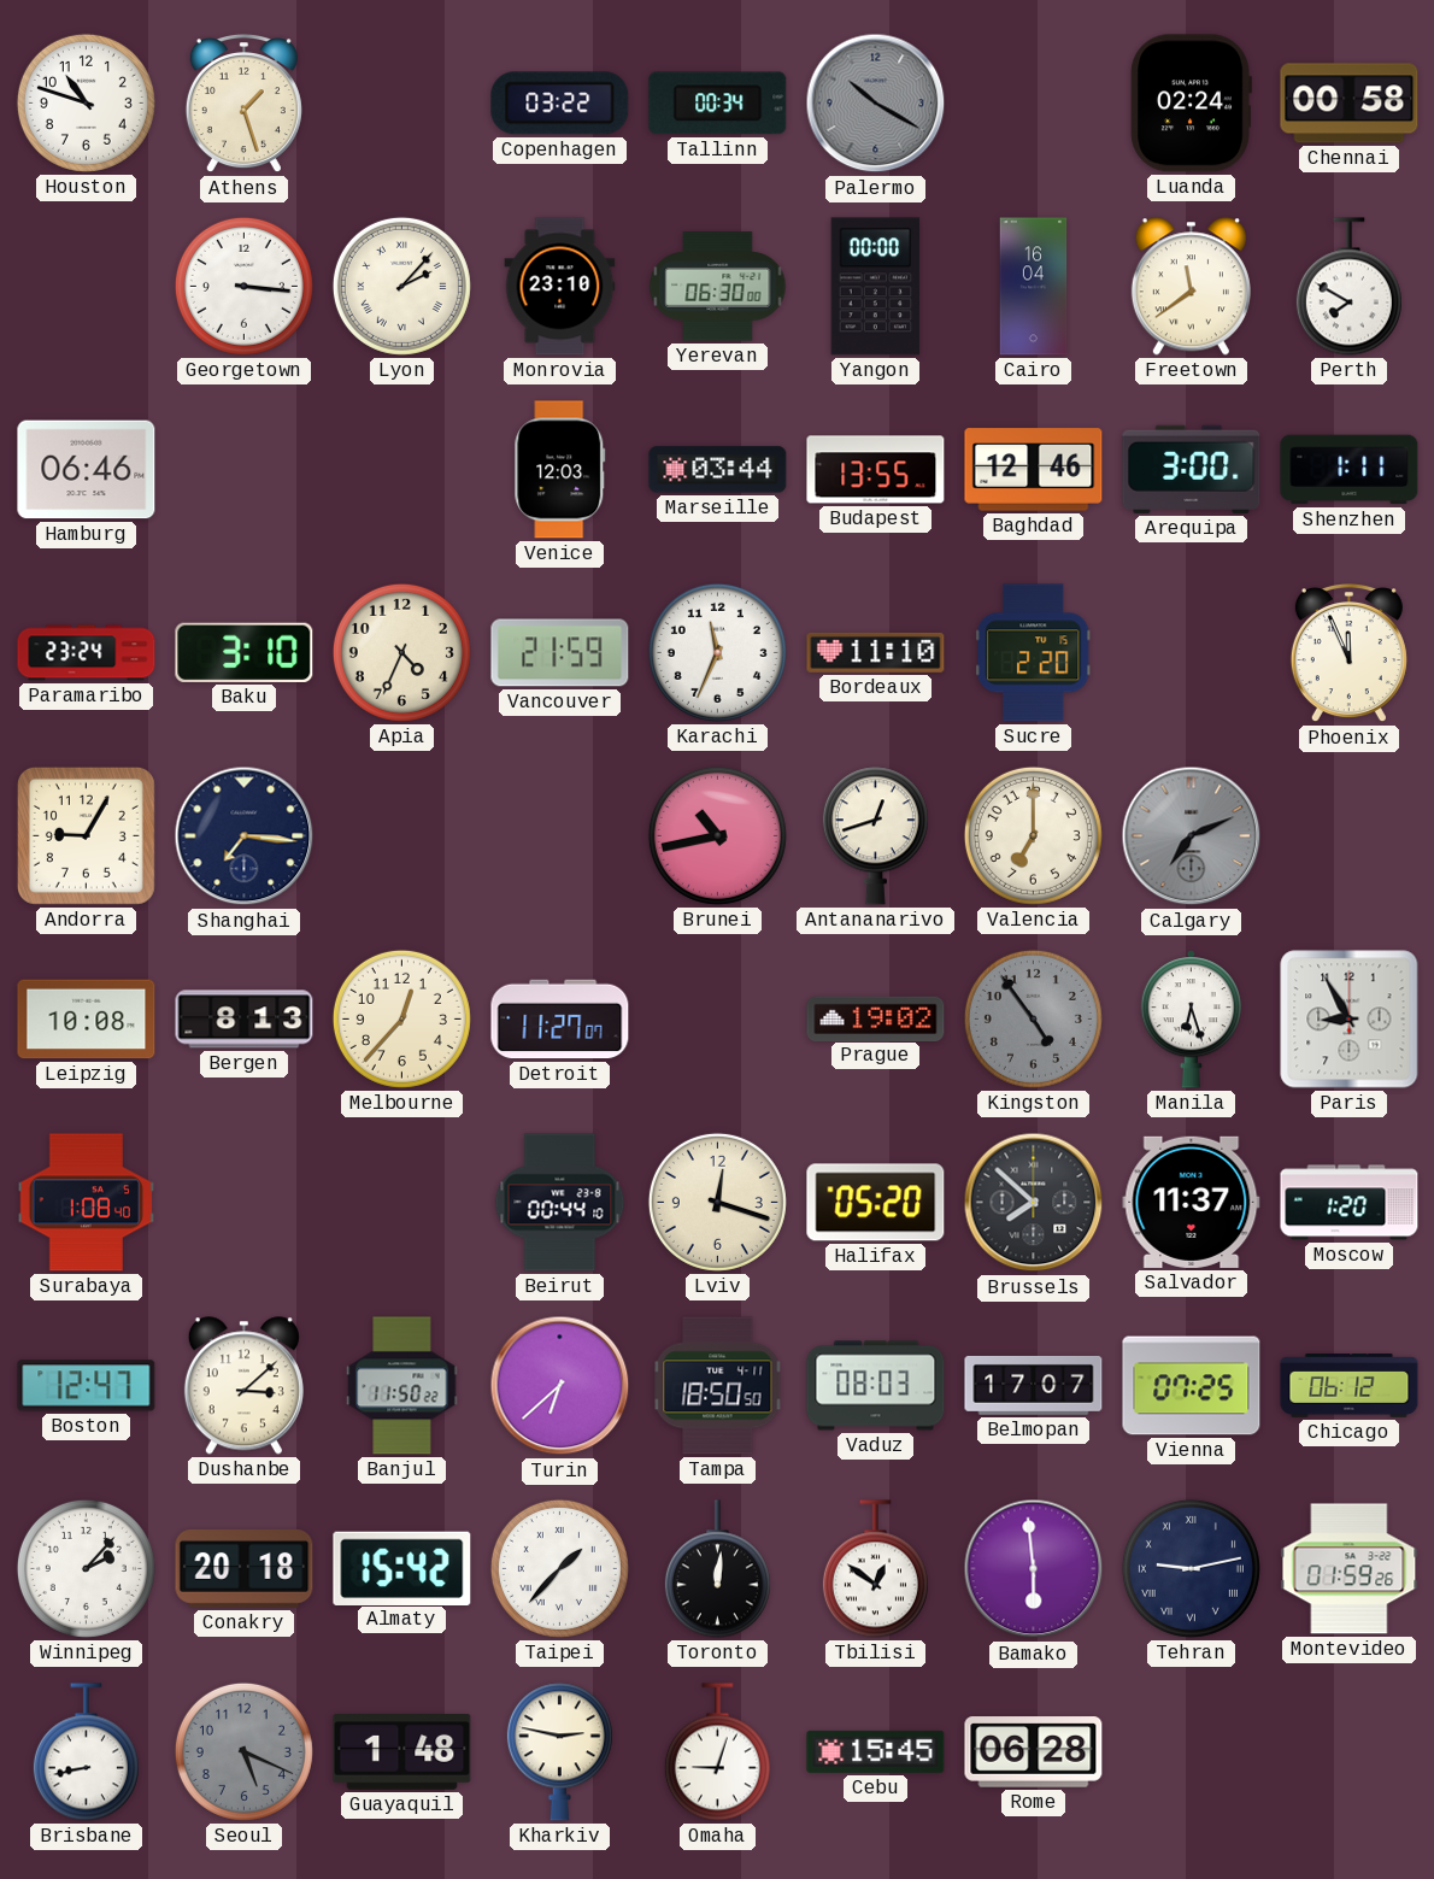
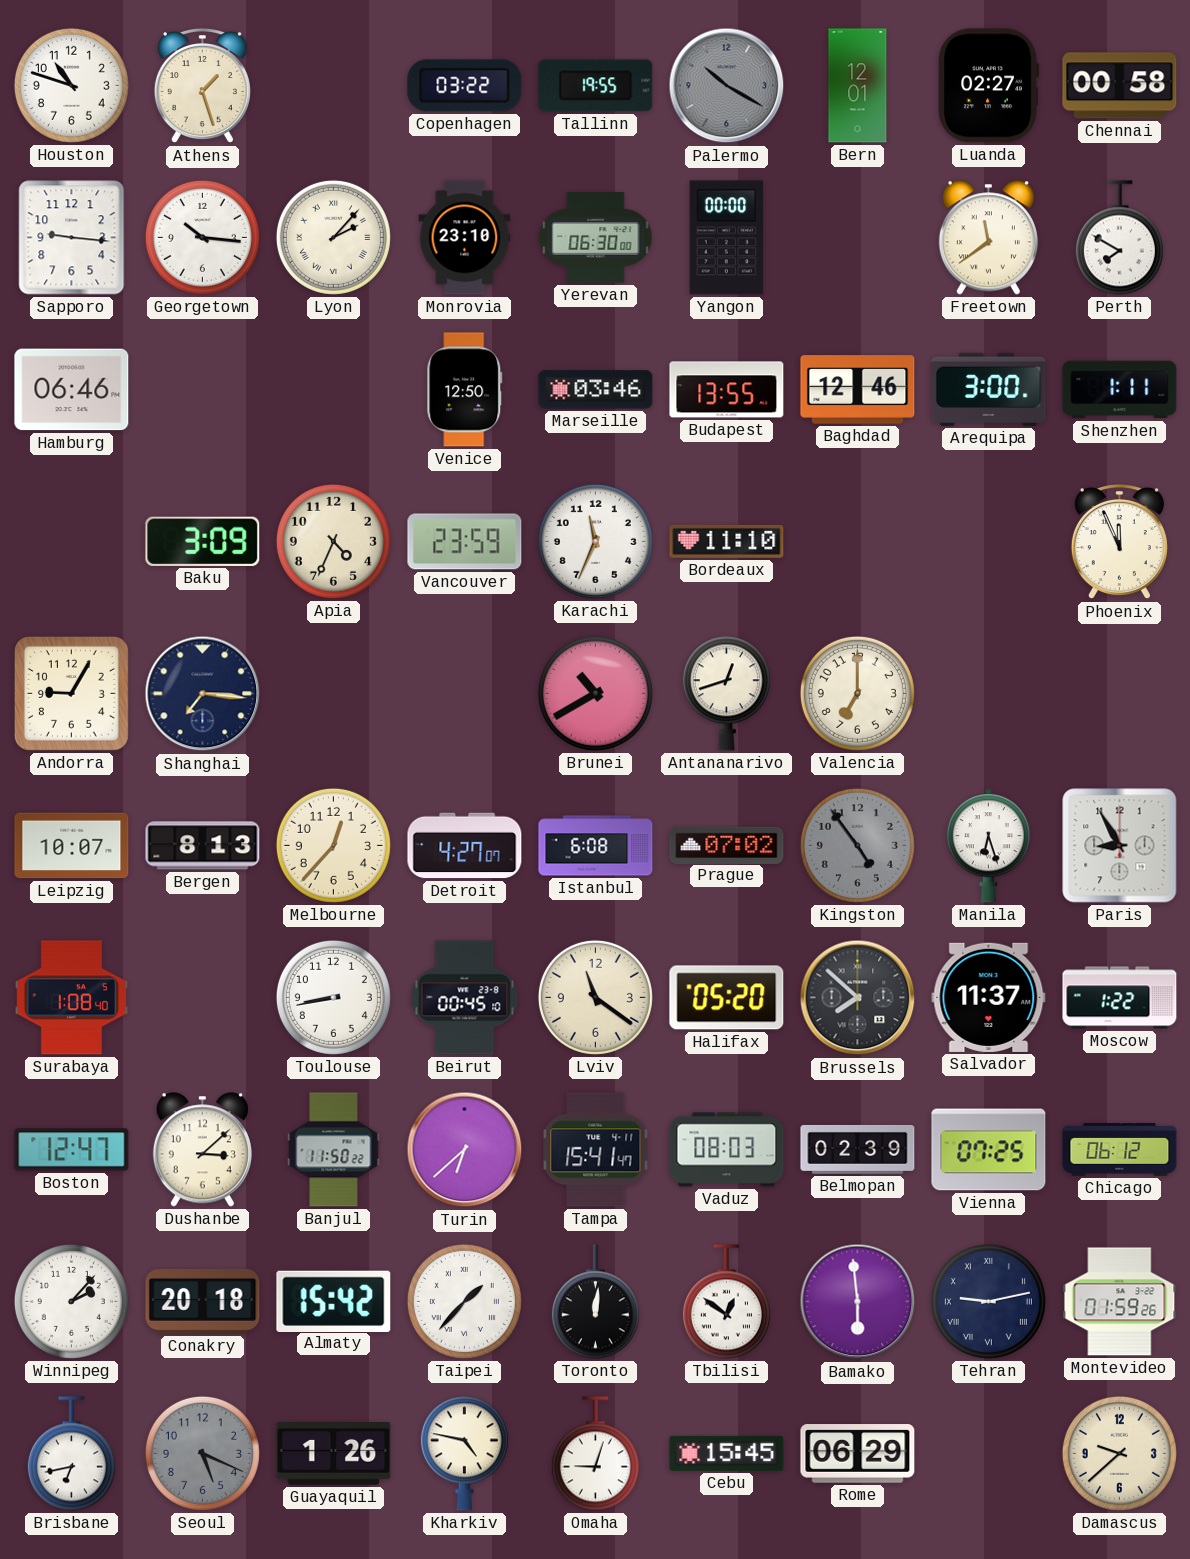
Tallinn: 00:34 -> 19:55 (596, 86)
Bern: none -> 12:01 (858, 86)
Luanda: 02:24 -> 02:27 (988, 86)
Sapporo: none -> 9:16 (72, 238)
Georgetown: 3:16 -> 10:16 (202, 237)
Cairo: 16:04 -> none (1034, 287)
Venice: 12:03 -> 12:50 (465, 390)
Marseille: 03:44 -> 03:46 (596, 390)
Paramaribo: 23:24 -> none (87, 653)
Baku: 3:10 -> 3:09 (203, 541)
Vancouver: 21:59 -> 23:59 (465, 542)
Sucre: 2:20 -> none (1034, 653)
Brunei: 10:43 -> 10:40 (595, 693)
Calgary: 7:11 -> none (1192, 836)
Leipzig: 10:08 -> 10:07 (72, 846)
Detroit: 11:27 -> 4:27 (465, 846)
Istanbul: none -> 6:08 (596, 846)
Prague: 19:02 -> 07:02 (727, 845)
Toulouse: none -> 8:43 (333, 997)
Beirut: 00:44 -> 00:45 (465, 998)
Lviv: 12:18 -> 11:21 (595, 997)
Moscow: 1:20 -> 1:22 (1120, 998)
Tampa: 18:50 -> 15:41 (596, 1150)
Belmopan: 17:07 -> 02:39 (858, 1149)
Brisbane: 8:43 -> 6:43 (71, 1454)
Guayaquil: 1:48 -> 1:26 (334, 1454)
Kharkiv: 2:47 -> 4:47 (464, 1454)
Rome: 06:28 -> 06:29 (858, 1454)
Damascus: none -> 9:38 (1119, 1453)
